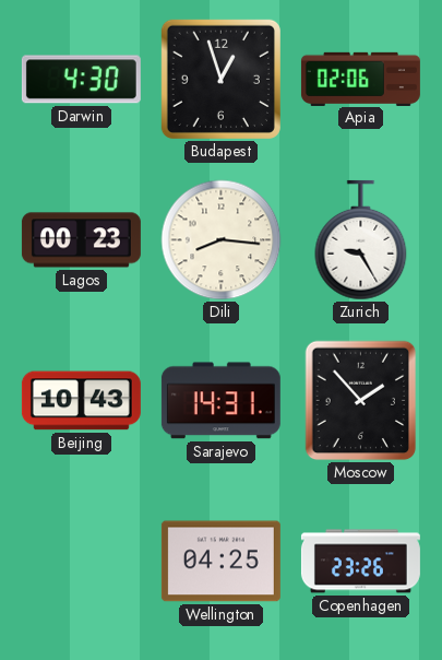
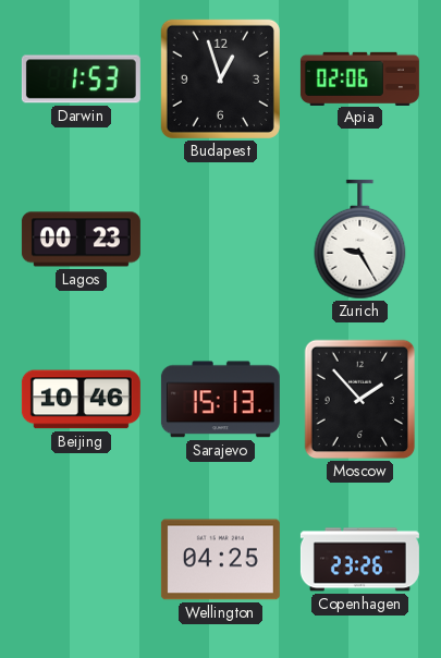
Darwin: 4:30 -> 1:53 (81, 80)
Dili: 8:16 -> none (222, 240)
Beijing: 10:43 -> 10:46 (81, 400)
Sarajevo: 14:31 -> 15:13 (220, 400)
